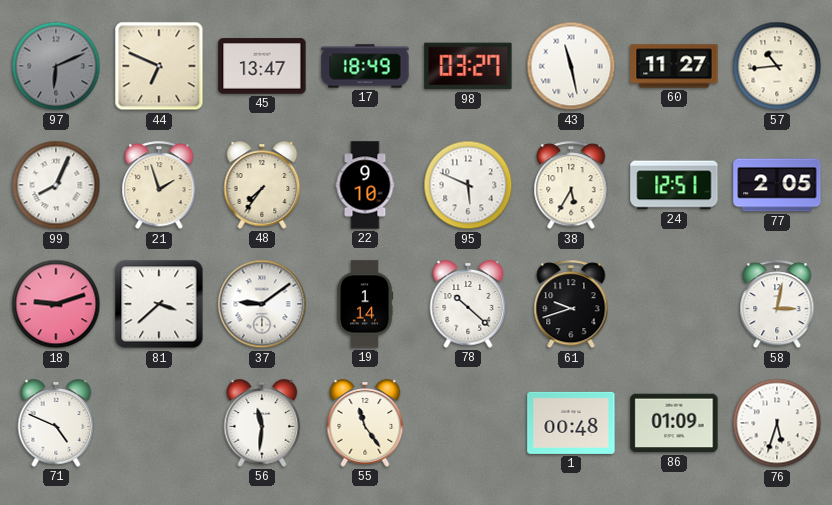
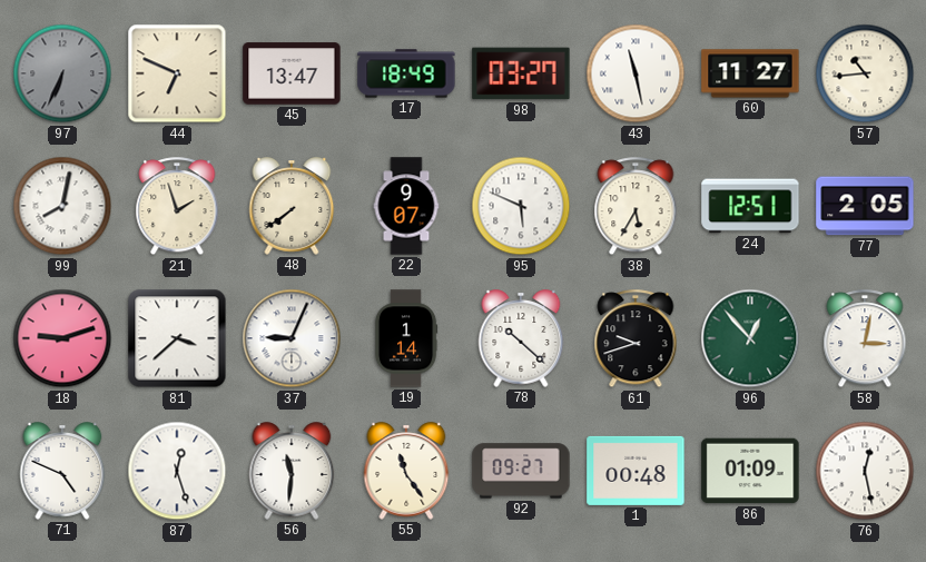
97: 6:11 -> 6:34 (62, 73)
99: 8:04 -> 8:02 (62, 206)
48: 7:36 -> 7:39 (292, 206)
22: 9:10 -> 9:07 (406, 206)
37: 9:09 -> 9:04 (292, 338)
96: none -> 12:53 (750, 338)
87: none -> 12:27 (177, 471)
92: none -> 09:27 (521, 471)
76: 5:33 -> 12:28 (865, 471)
